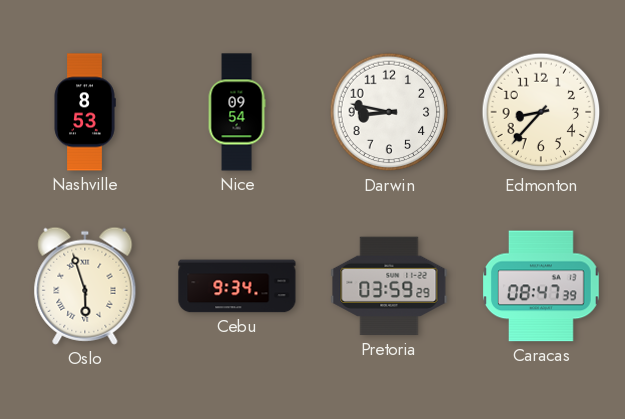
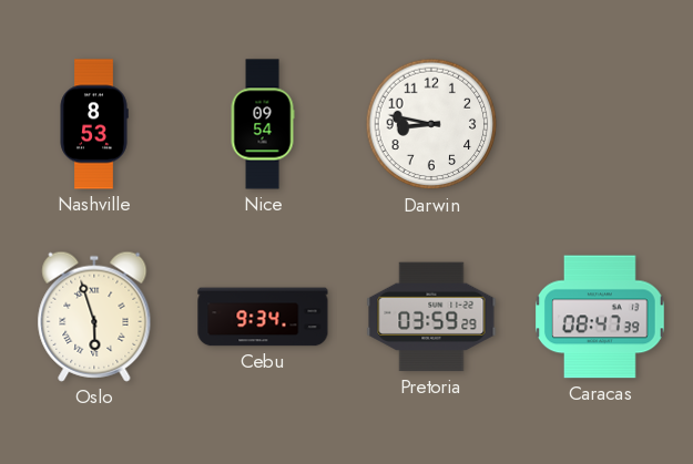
Edmonton: 8:37 -> none (541, 112)
